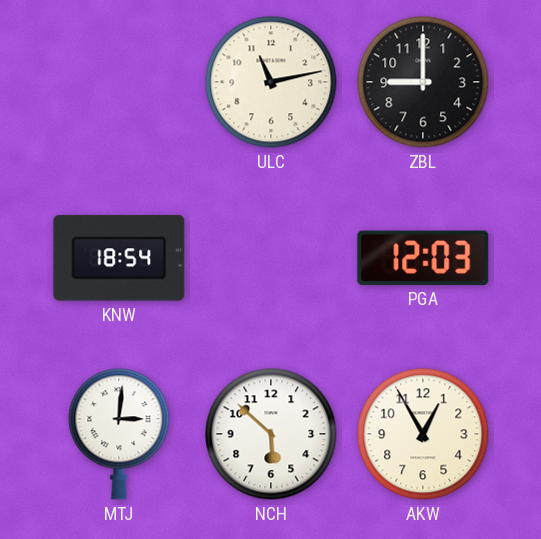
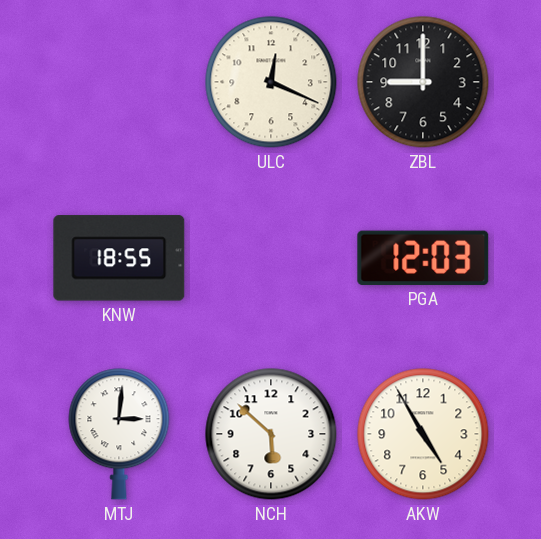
ULC: 11:13 -> 12:19 (271, 82)
KNW: 18:54 -> 18:55 (119, 258)
AKW: 12:55 -> 4:55 (423, 434)
